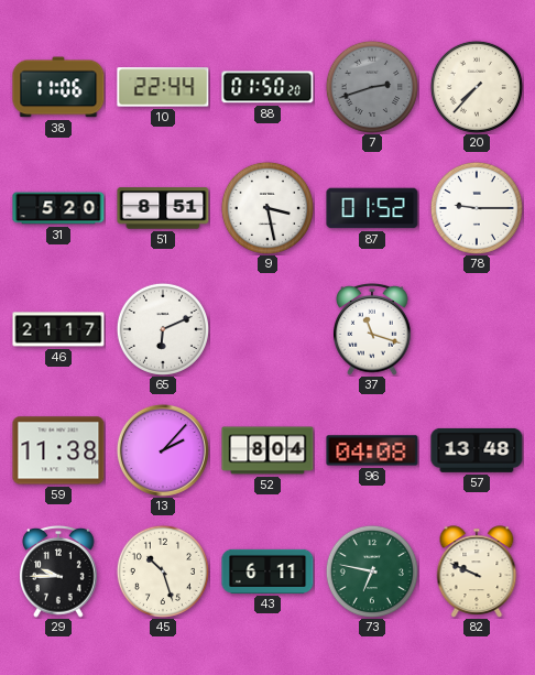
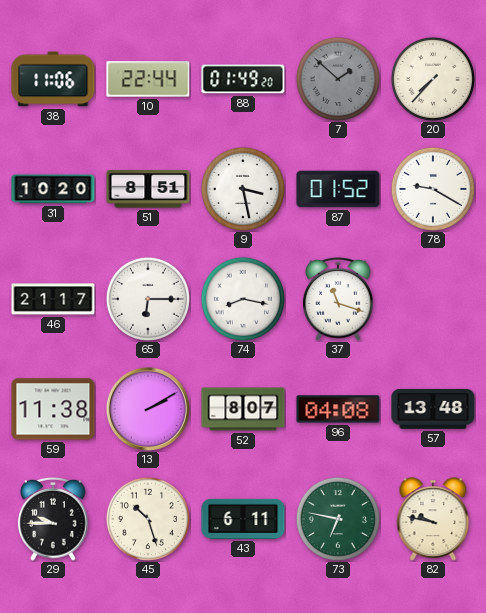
88: 01:50 -> 01:49 (243, 79)
7: 2:42 -> 1:52 (338, 79)
31: 5:20 -> 10:20 (53, 189)
78: 9:15 -> 9:20 (433, 189)
65: 6:11 -> 6:15 (148, 299)
74: none -> 8:17 (243, 299)
13: 2:07 -> 2:10 (148, 409)
52: 8:04 -> 8:07 (243, 409)
82: 9:49 -> 9:47 (433, 519)
